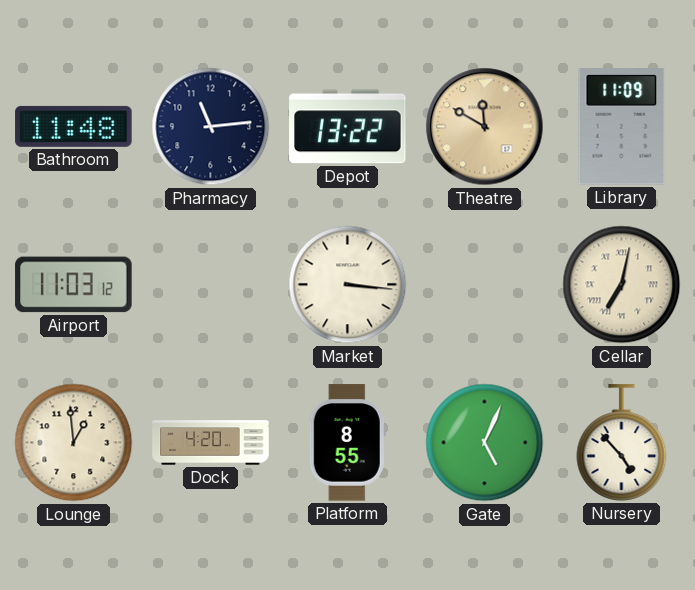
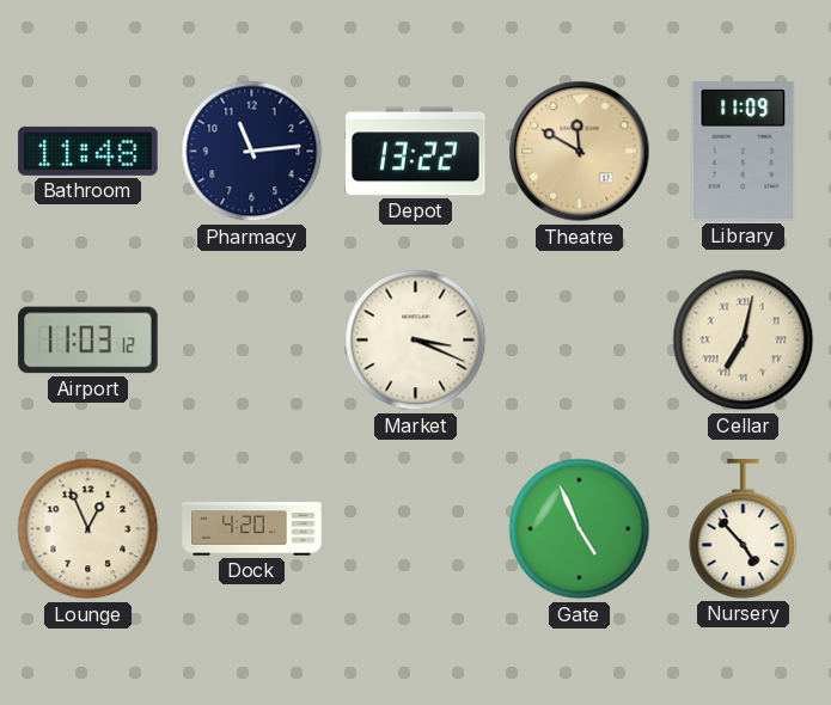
Market: 3:16 -> 3:19 (416, 341)
Lounge: 12:59 -> 12:56 (88, 529)
Platform: 8:55 -> none (347, 443)
Gate: 5:04 -> 4:56 (580, 529)
